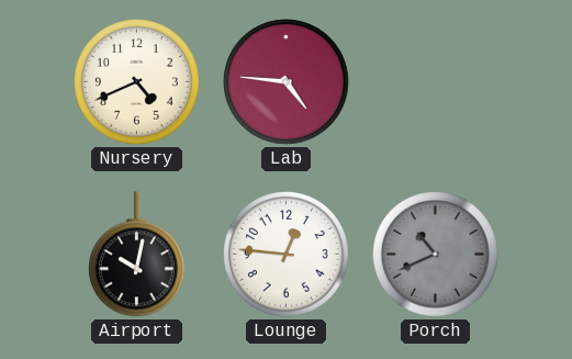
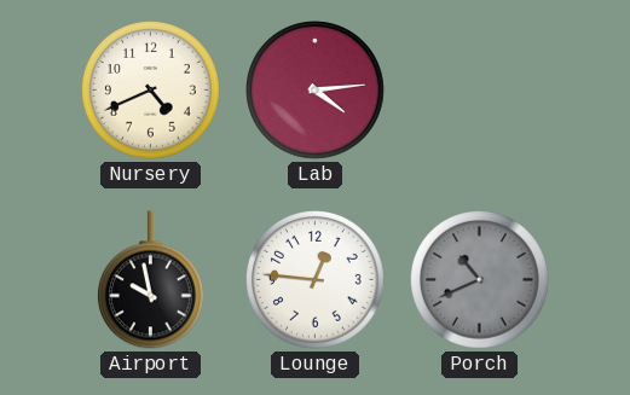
Lab: 4:46 -> 4:14 (316, 91)
Airport: 10:02 -> 9:58 (150, 280)
